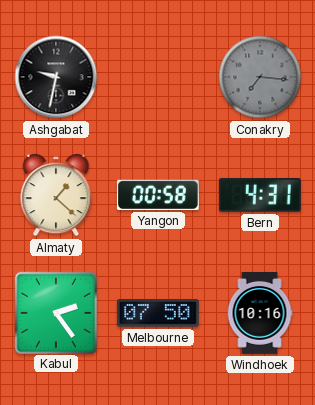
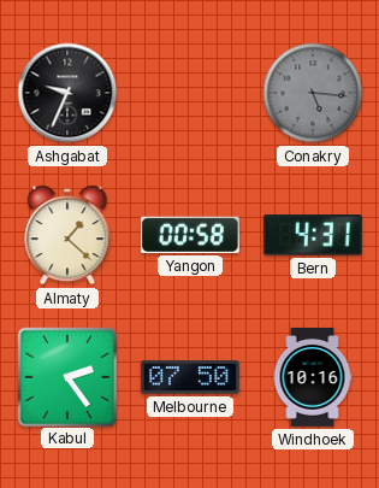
Ashgabat: 9:32 -> 9:34 (67, 93)
Conakry: 7:16 -> 5:16 (313, 93)
